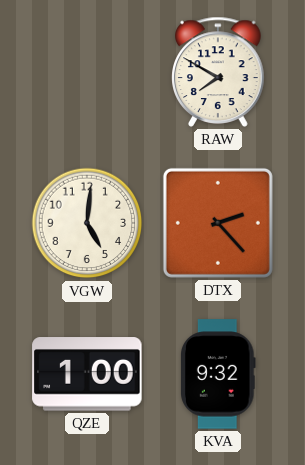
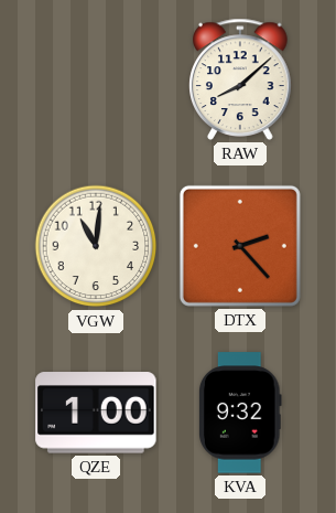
RAW: 7:50 -> 8:08 (240, 79)
VGW: 5:01 -> 11:01 (96, 246)
